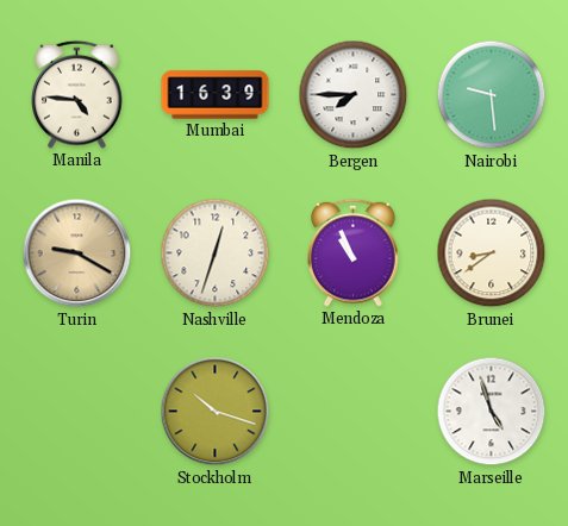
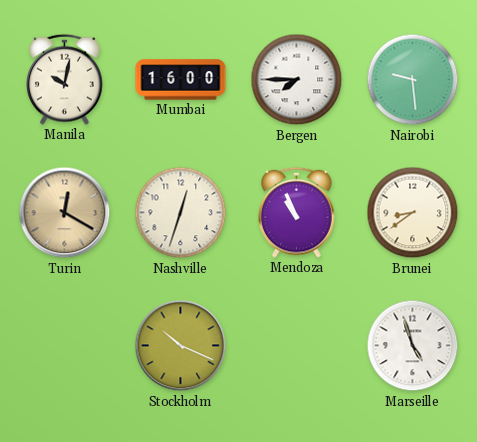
Manila: 4:46 -> 10:02 (65, 79)
Mumbai: 16:39 -> 16:00 (181, 80)
Turin: 9:20 -> 12:20 (65, 213)
Stockholm: 10:18 -> 10:19 (181, 346)
